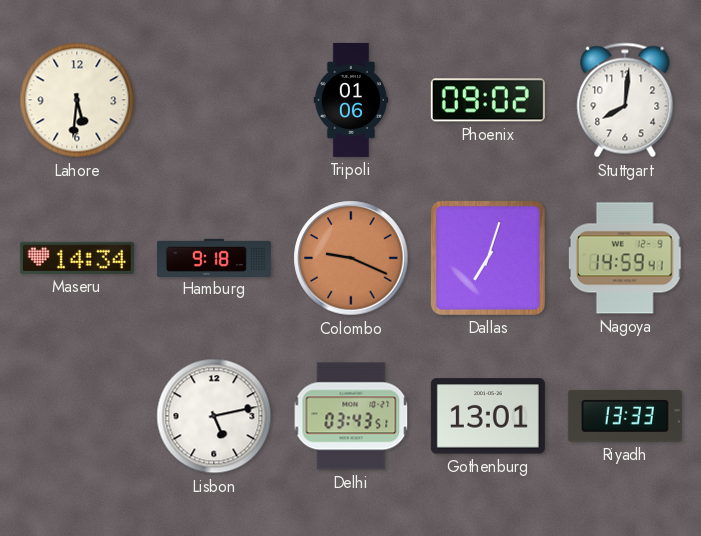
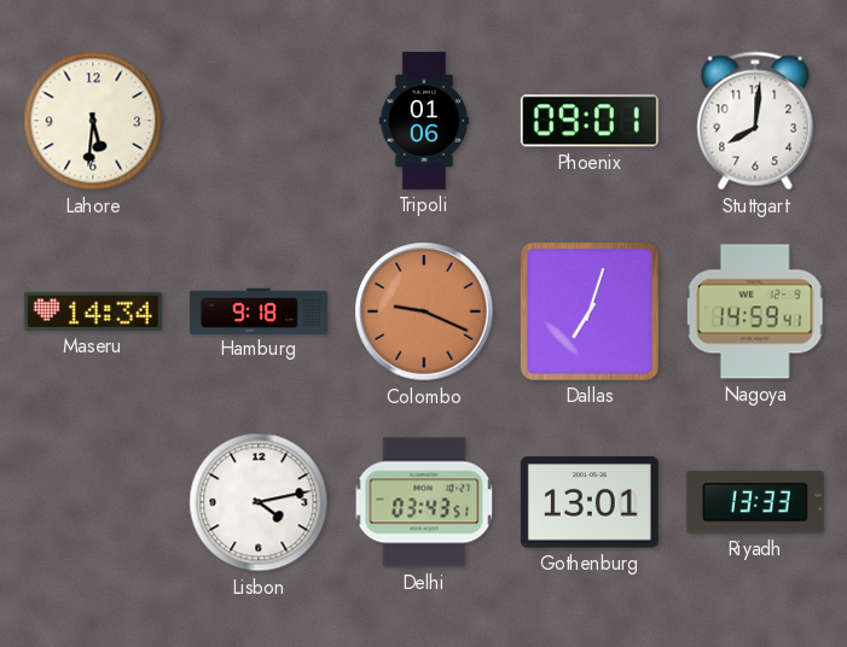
Phoenix: 09:02 -> 09:01 (590, 121)
Lisbon: 5:13 -> 4:13 (259, 502)
